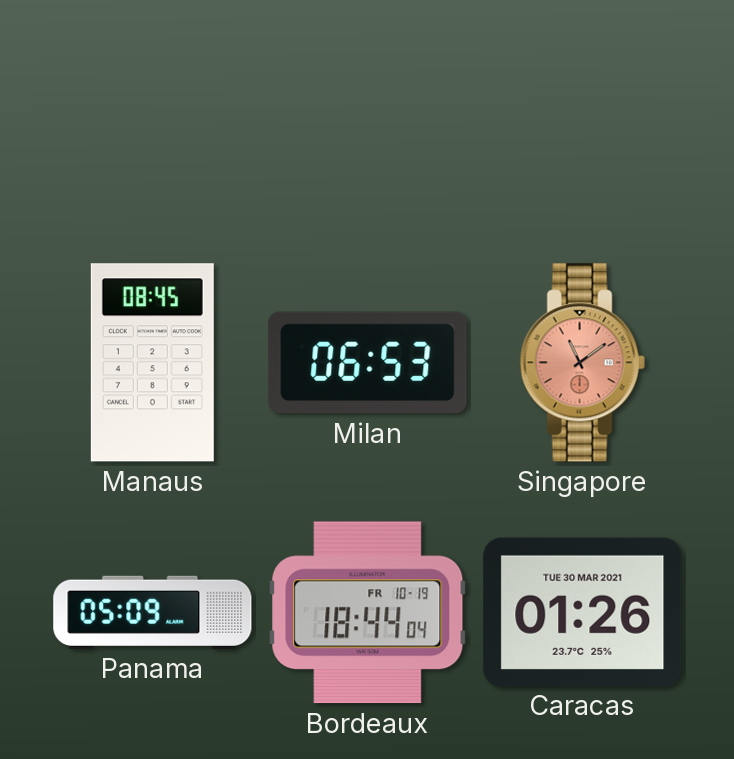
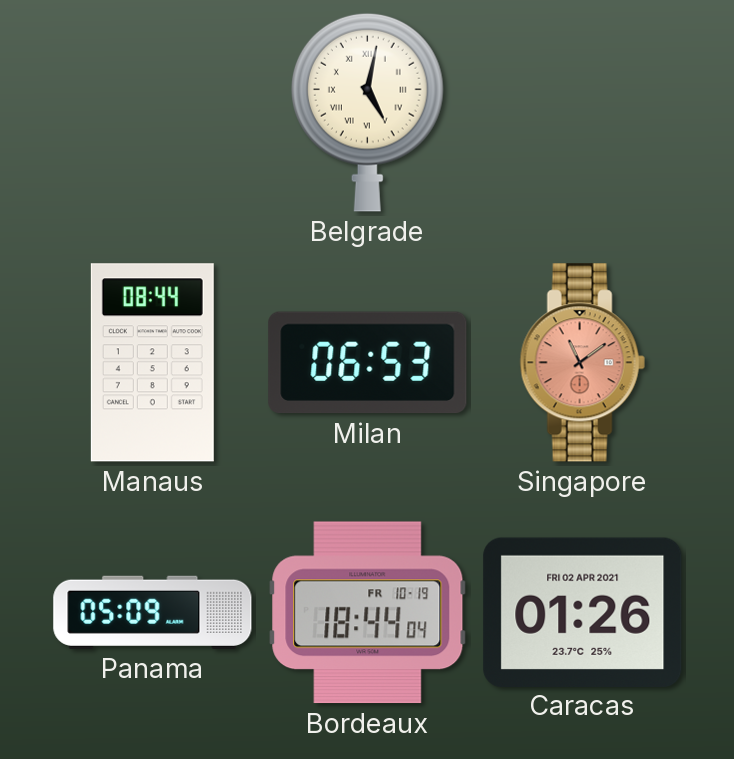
Belgrade: none -> 5:02 (367, 112)
Manaus: 08:45 -> 08:44 (152, 363)
Caracas date: TUE 30 MAR 2021 -> FRI 02 APR 2021 (583, 612)
